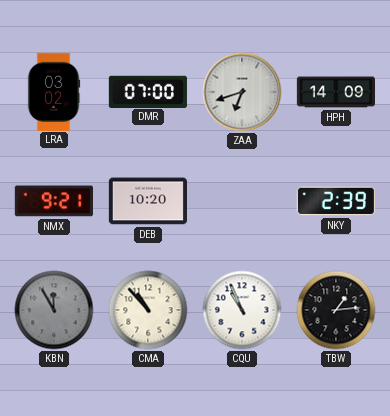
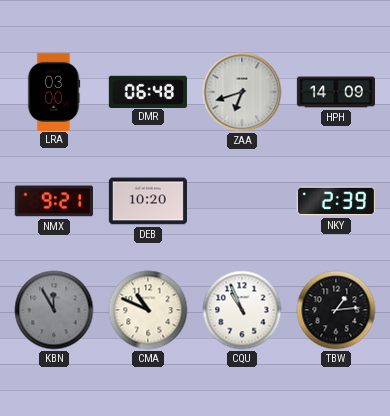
LRA: 03:02 -> 03:00 (54, 91)
DMR: 07:00 -> 06:48 (148, 91)
CMA: 10:53 -> 10:49 (148, 310)
